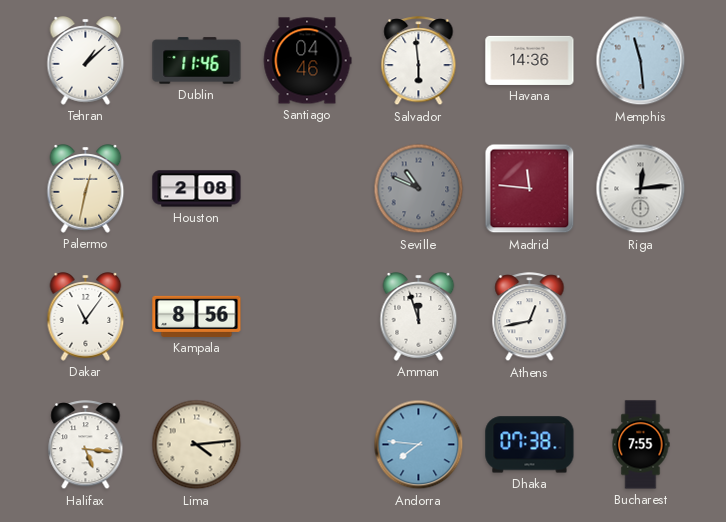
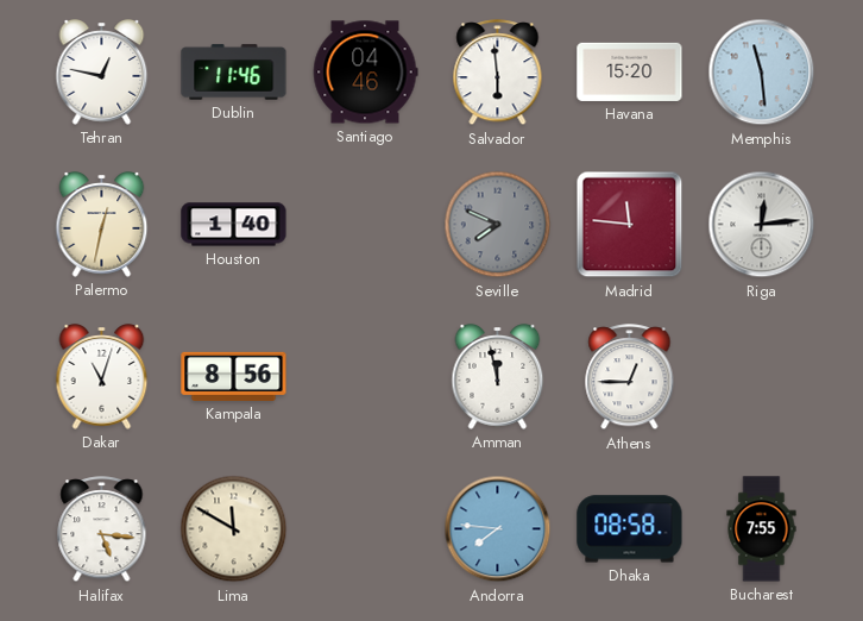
Tehran: 1:08 -> 12:47 (102, 73)
Havana: 14:36 -> 15:20 (630, 71)
Houston: 2:08 -> 1:40 (234, 225)
Seville: 10:49 -> 7:49 (498, 225)
Dakar: 11:06 -> 11:03 (102, 377)
Amman: 11:57 -> 11:58 (498, 377)
Athens: 12:43 -> 12:45 (630, 377)
Lima: 4:14 -> 11:50 (234, 529)
Dhaka: 07:38 -> 08:58 (630, 529)
